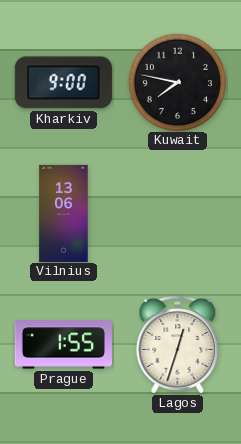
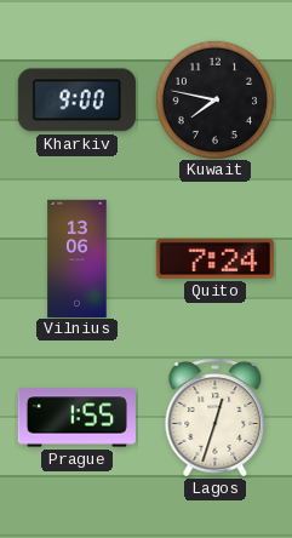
Quito: none -> 7:24 (214, 258)
